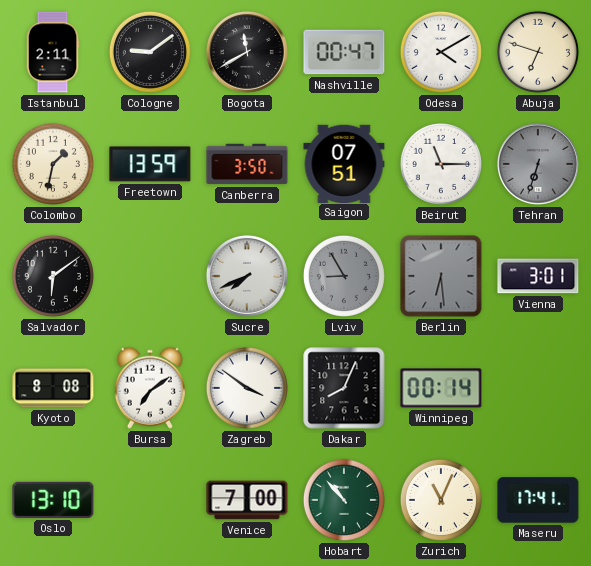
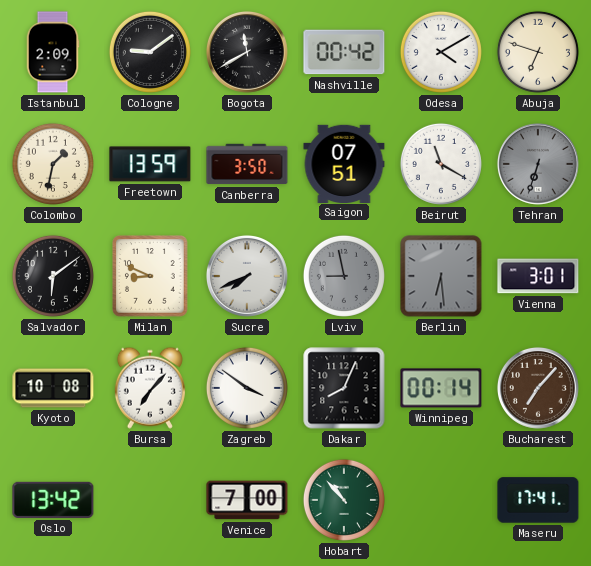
Istanbul: 2:11 -> 2:09 (53, 52)
Nashville: 00:47 -> 00:42 (344, 52)
Beirut: 11:15 -> 11:20 (441, 164)
Milan: none -> 8:49 (150, 276)
Lviv: 8:55 -> 8:58 (344, 276)
Kyoto: 8:08 -> 10:08 (53, 388)
Bursa: 7:09 -> 7:07 (150, 388)
Bucharest: none -> 7:07 (538, 388)
Oslo: 13:10 -> 13:42 (53, 500)
Zurich: 11:04 -> none (441, 500)
